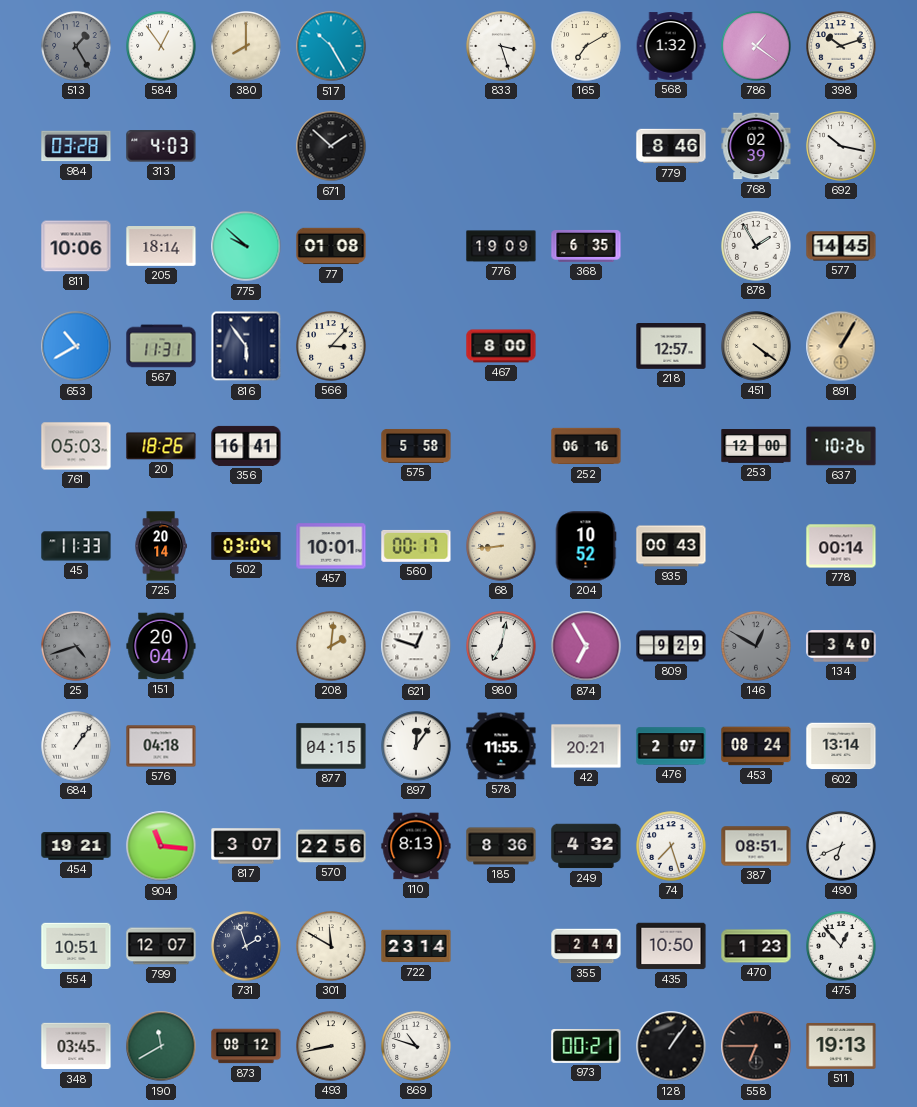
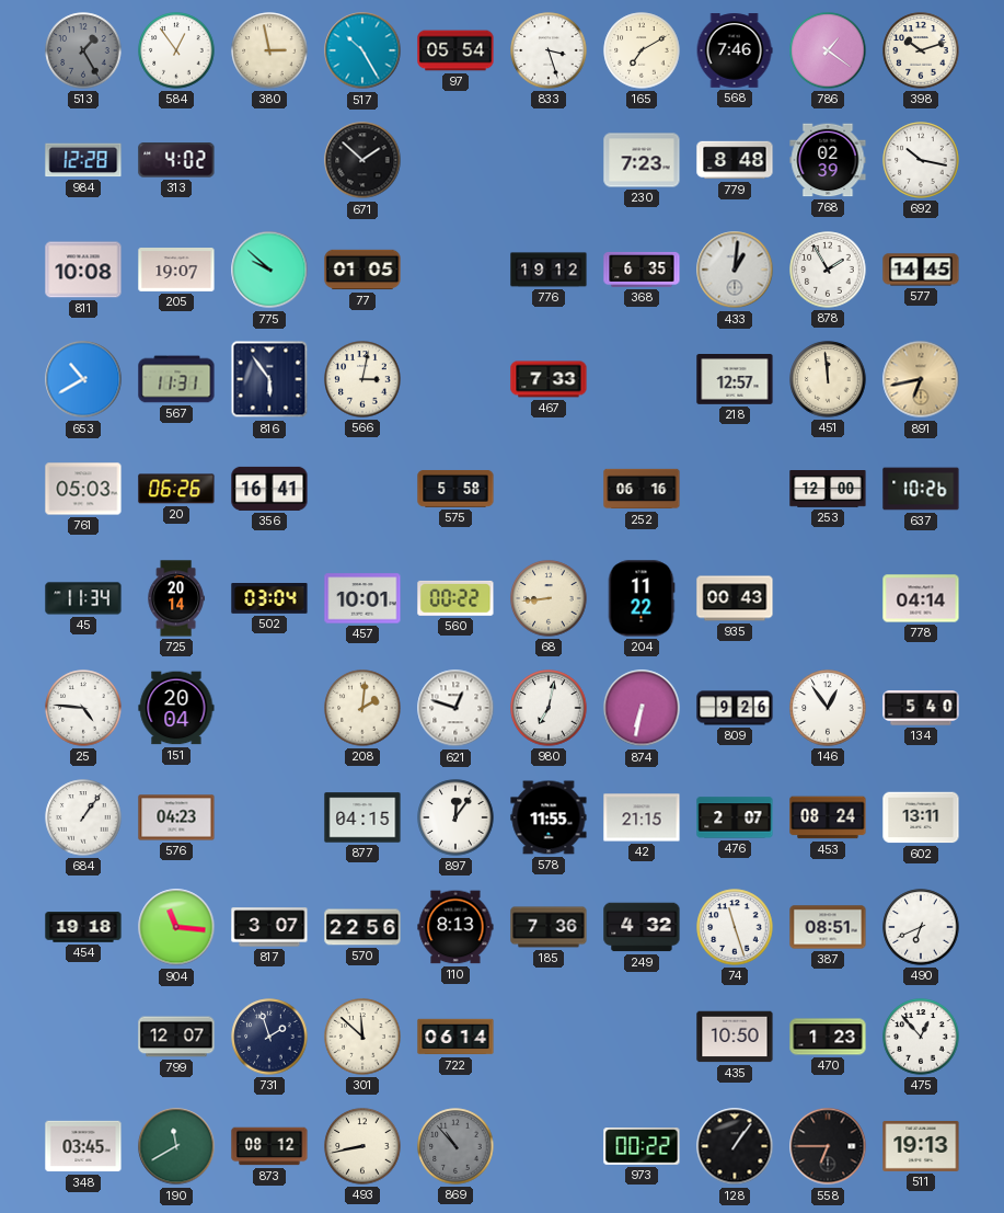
380: 8:00 -> 2:58 (269, 50)
97: none -> 05:54 (455, 50)
568: 1:32 -> 7:46 (735, 50)
984: 03:28 -> 12:28 (83, 160)
313: 4:03 -> 4:02 (176, 160)
230: none -> 7:23 (642, 160)
779: 8:46 -> 8:48 (735, 160)
811: 10:06 -> 10:08 (83, 270)
205: 18:14 -> 19:07 (176, 270)
77: 01:08 -> 01:05 (362, 270)
776: 19:09 -> 19:12 (549, 270)
433: none -> 1:01 (735, 270)
566: 3:07 -> 3:02 (362, 379)
467: 8:00 -> 7:33 (549, 379)
451: 4:21 -> 11:59 (828, 379)
891: 1:05 -> 6:43 (921, 379)
20: 18:26 -> 06:26 (176, 489)
45: 11:33 -> 11:34 (83, 598)
560: 00:17 -> 00:22 (455, 598)
204: 10:52 -> 11:22 (642, 598)
778: 00:14 -> 04:14 (921, 598)
25: 4:42 -> 4:46 (83, 708)
25 dial: grey -> white (83, 708)
874: 6:55 -> 6:32 (642, 708)
809: 9:29 -> 9:26 (735, 708)
146: 12:50 -> 12:54 (828, 708)
146 dial: grey -> white (828, 708)
134: 3:40 -> 5:40 (921, 708)
576: 04:18 -> 04:23 (176, 817)
42: 20:21 -> 21:15 (642, 817)
602: 13:14 -> 13:11 (921, 817)
454: 19:21 -> 19:18 (83, 927)
185: 8:36 -> 7:36 (549, 927)
74: 7:27 -> 11:27 (735, 927)
554: 10:51 -> none (76, 946)
301: 11:50 -> 11:52 (362, 1037)
722: 23:14 -> 06:14 (455, 1037)
355: 2:44 -> none (586, 946)
869: 10:48 -> 10:53 (455, 1146)
869 dial: white -> grey (455, 1146)
973: 00:21 -> 00:22 (642, 1147)
